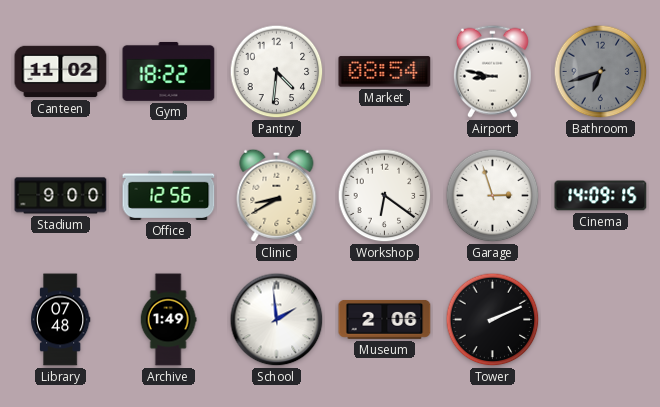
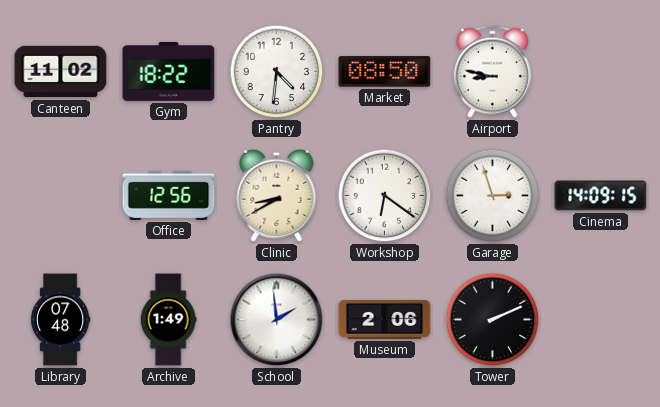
Market: 08:54 -> 08:50 (385, 72)
Bathroom: 6:42 -> none (601, 72)
Stadium: 9:00 -> none (61, 196)
